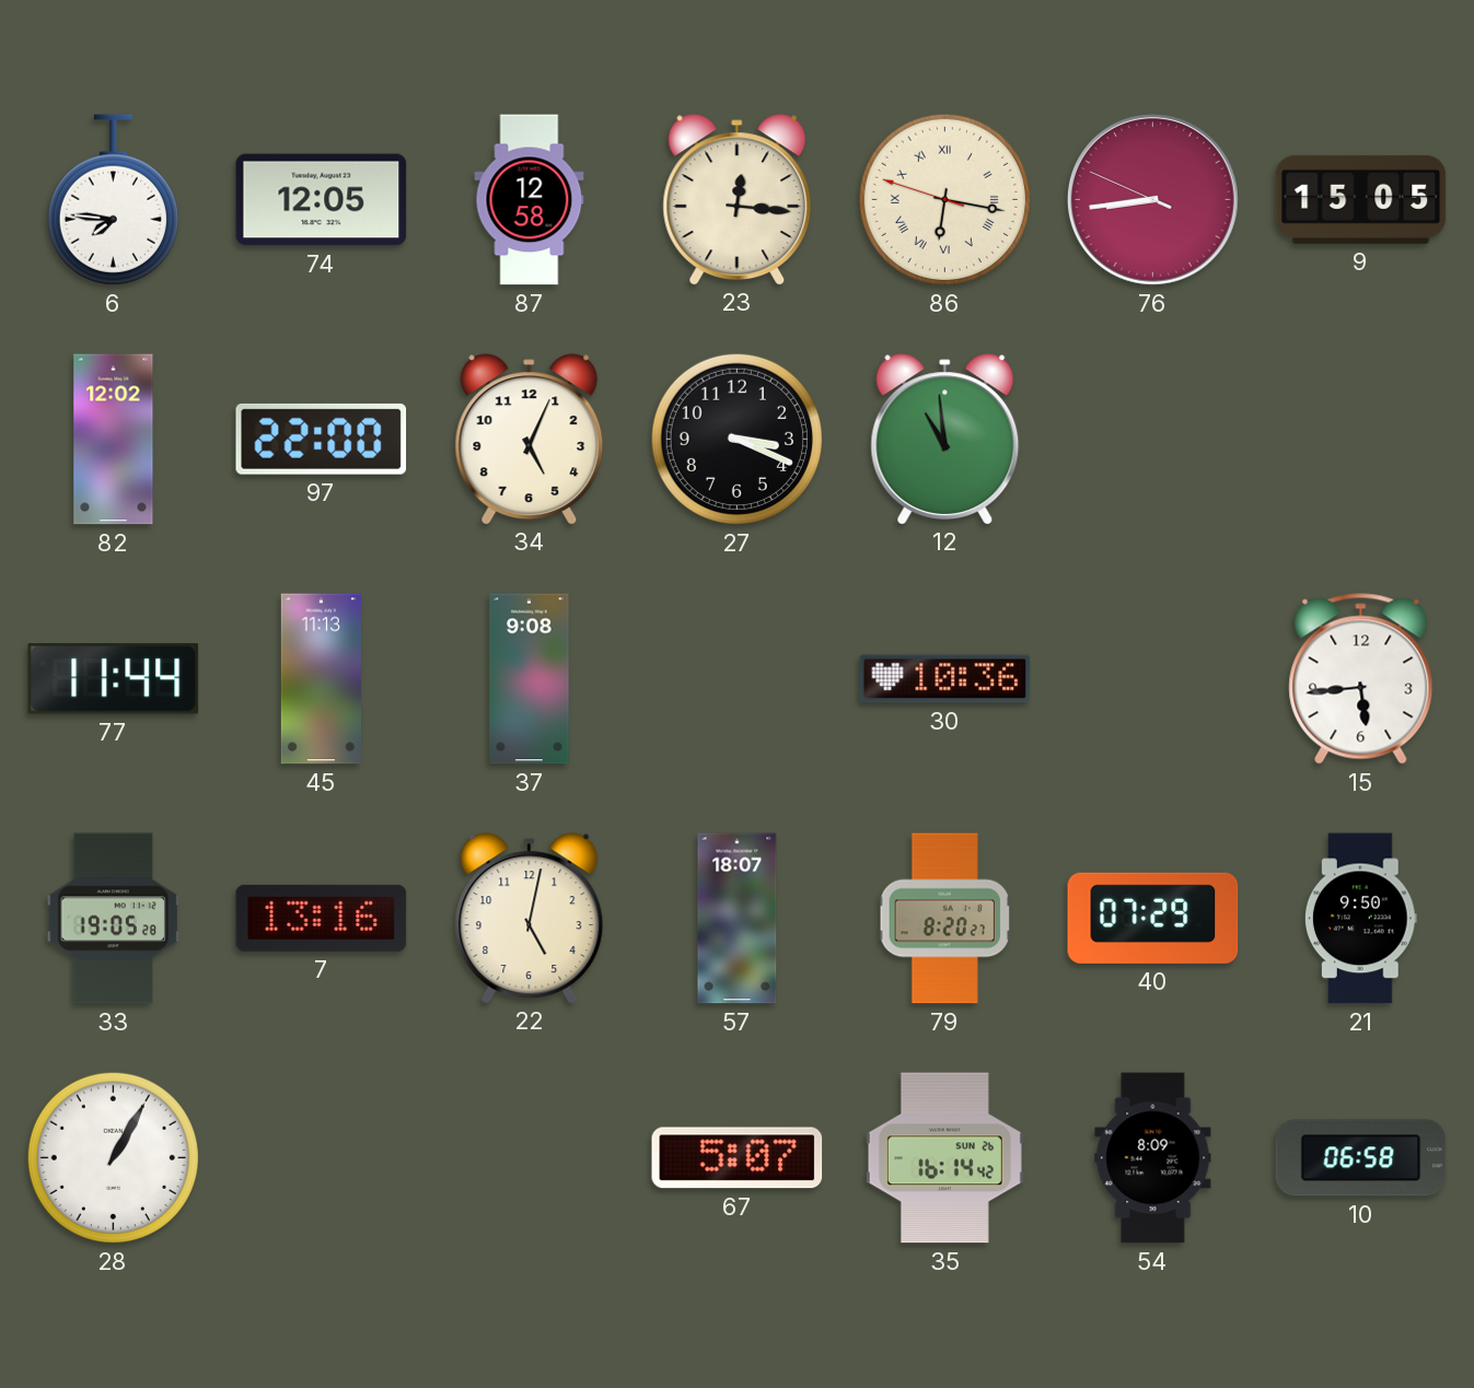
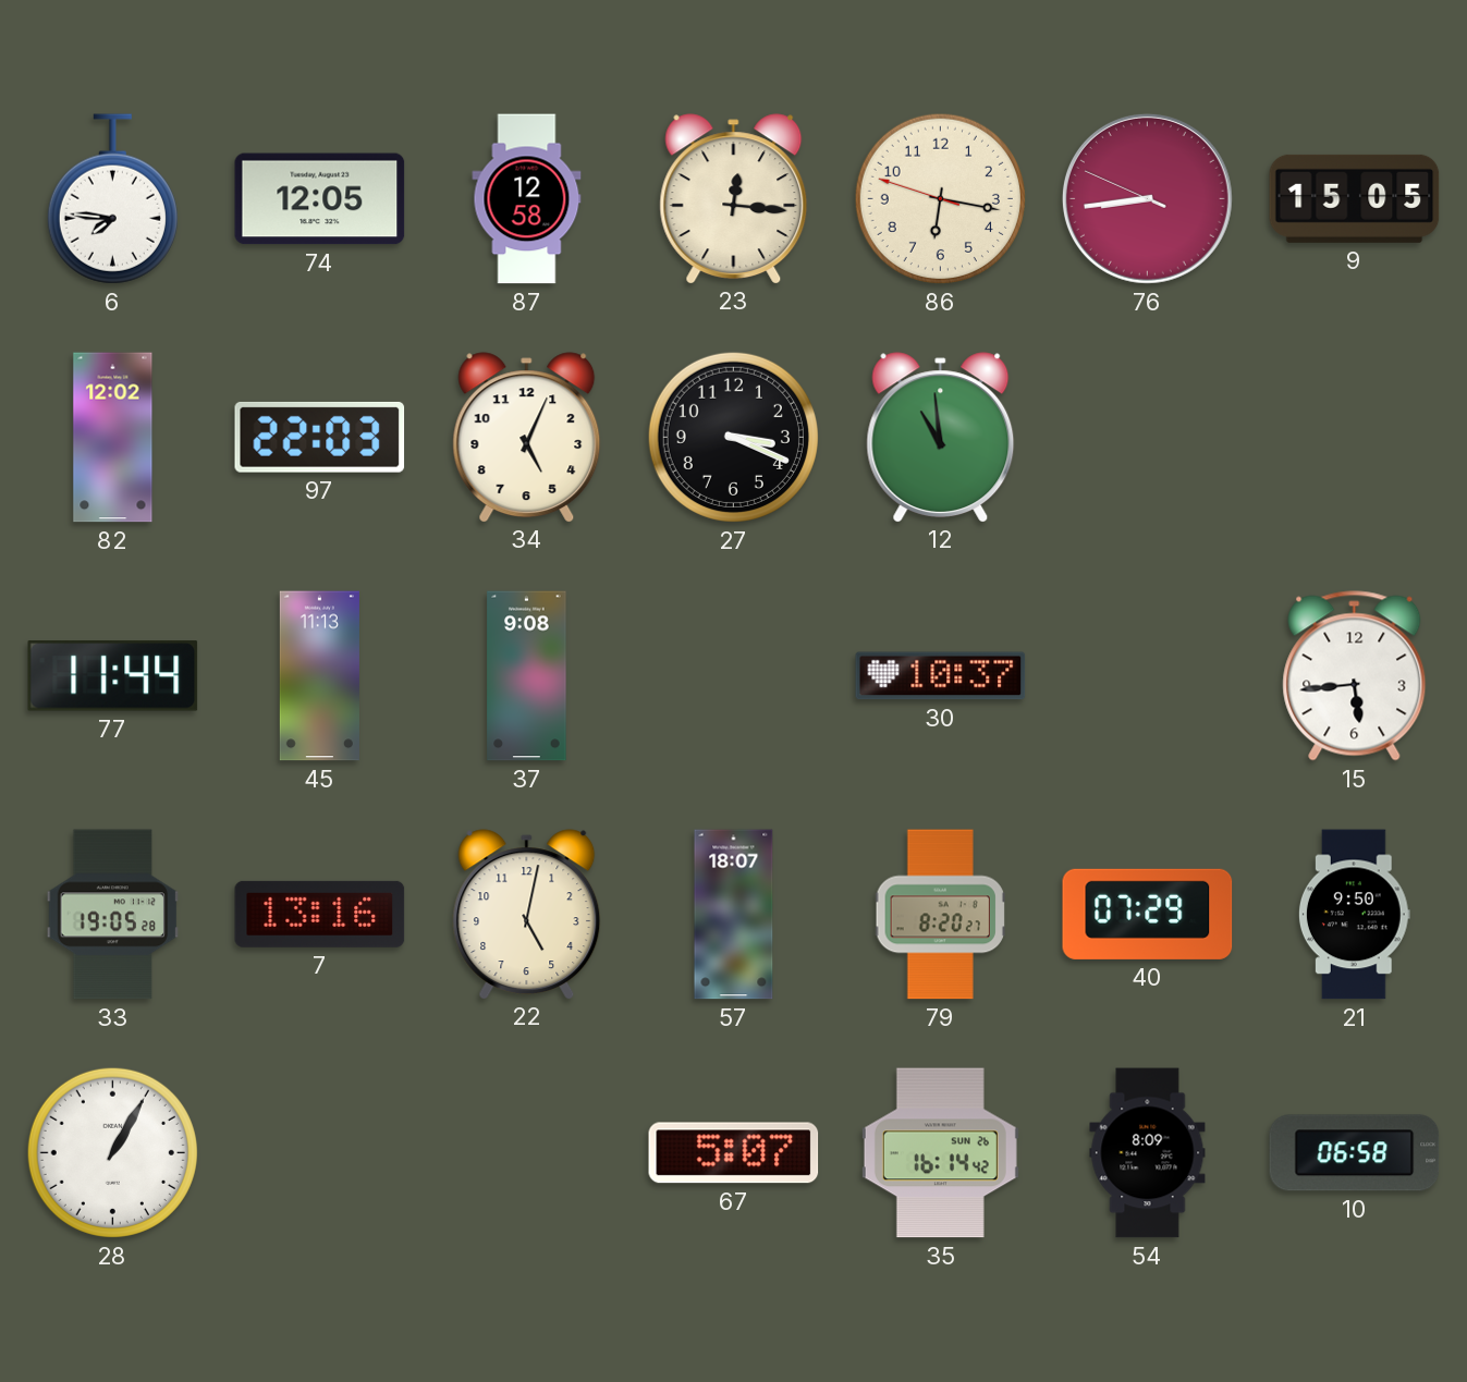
86 numerals: Roman -> Arabic (940, 198)
97: 22:00 -> 22:03 (320, 437)
30: 10:36 -> 10:37 (941, 676)
